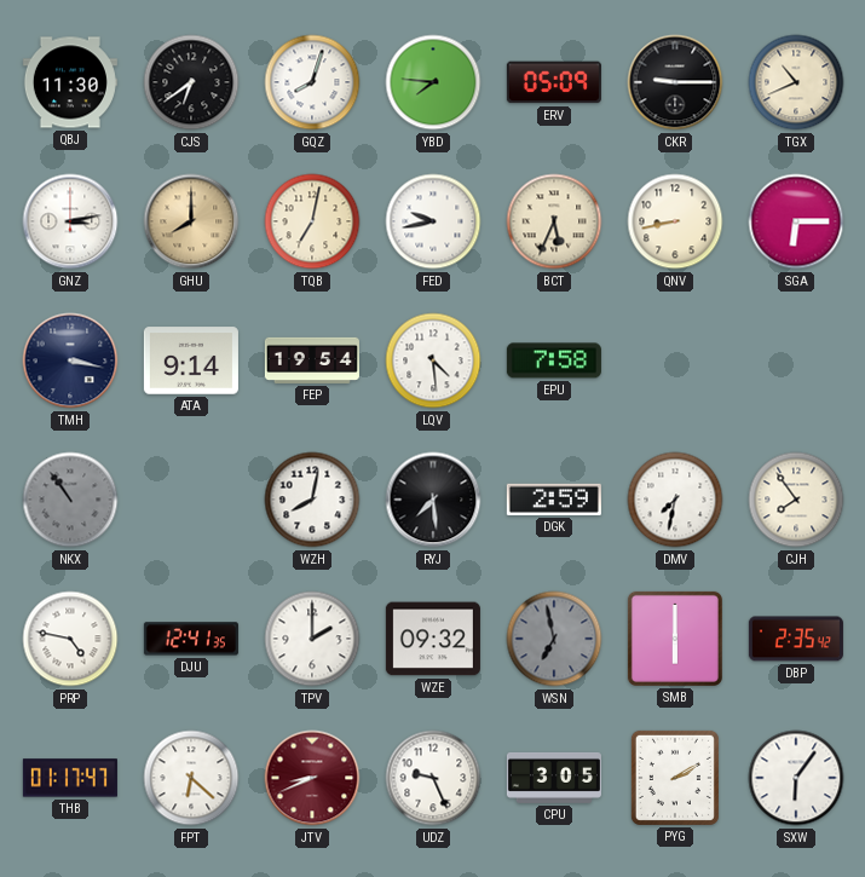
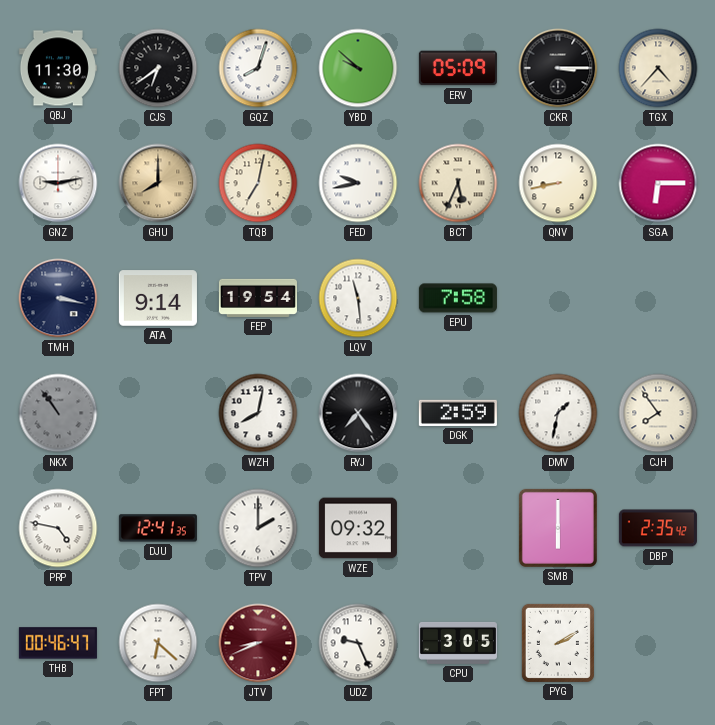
YBD: 7:46 -> 9:52 (358, 68)
CKR: 9:15 -> 3:15 (558, 68)
TGX: 10:41 -> 4:37 (658, 68)
GNZ: 3:13 -> 9:13 (58, 183)
LQV: 4:29 -> 11:29 (358, 298)
RYJ: 7:29 -> 7:24 (358, 413)
DMV: 7:32 -> 1:32 (558, 413)
WSN: 6:58 -> none (554, 639)
THB: 01:17 -> 00:46 (58, 643)
SXW: 6:06 -> none (796, 778)
